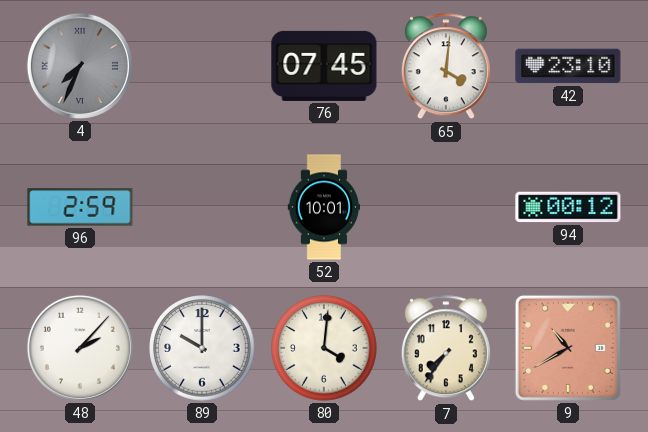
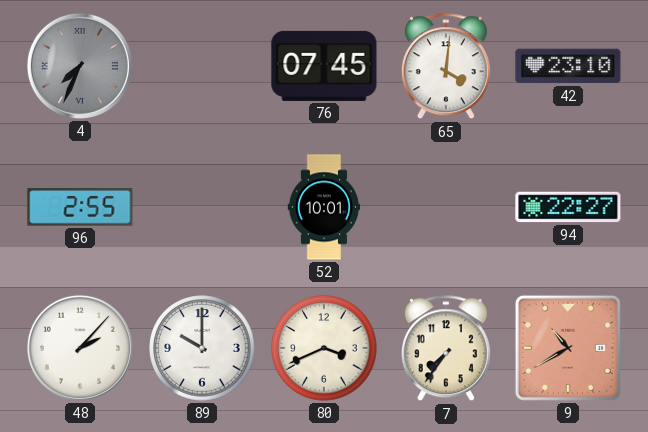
96: 2:59 -> 2:55 (80, 207)
94: 00:12 -> 22:27 (568, 207)
80: 4:01 -> 3:41 (324, 348)
